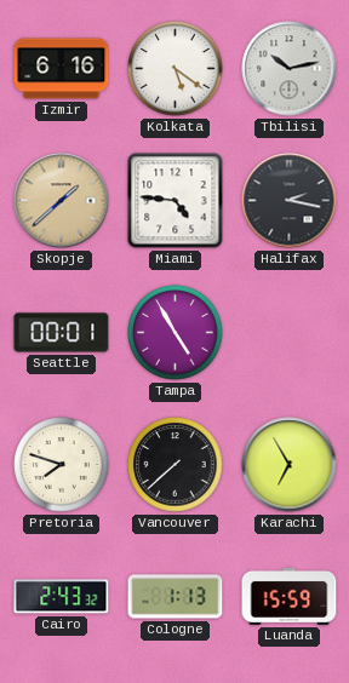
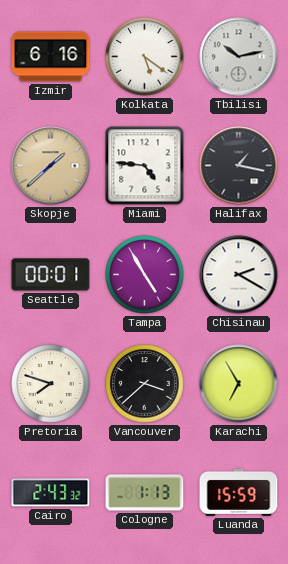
Halifax: 2:17 -> 1:17 (239, 166)
Chisinau: none -> 2:20 (239, 275)
Vancouver: 7:38 -> 3:38 (145, 384)
